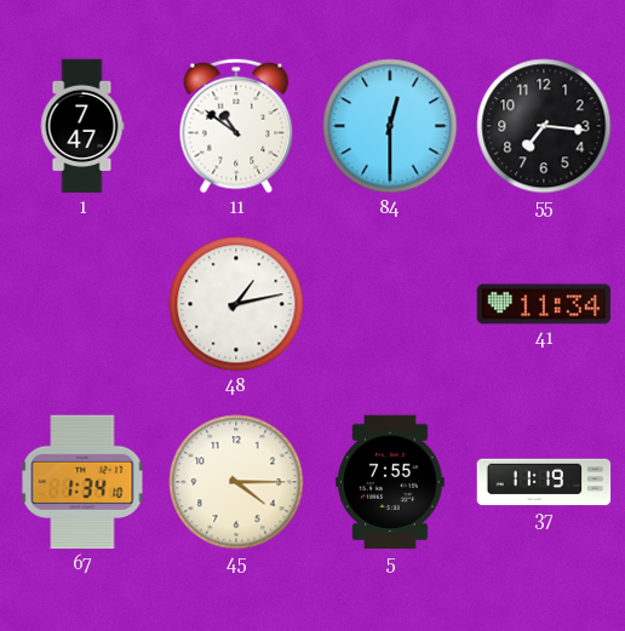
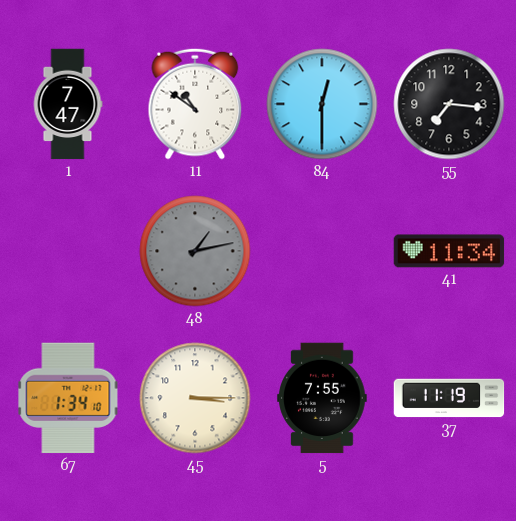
48 dial: white -> grey (195, 251)
45: 4:15 -> 3:15 (195, 398)
